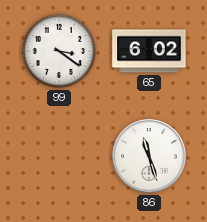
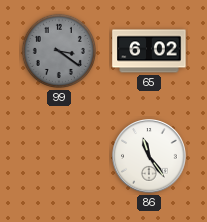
99 dial: white -> grey (59, 51)
86: 11:27 -> 11:24 (149, 156)
